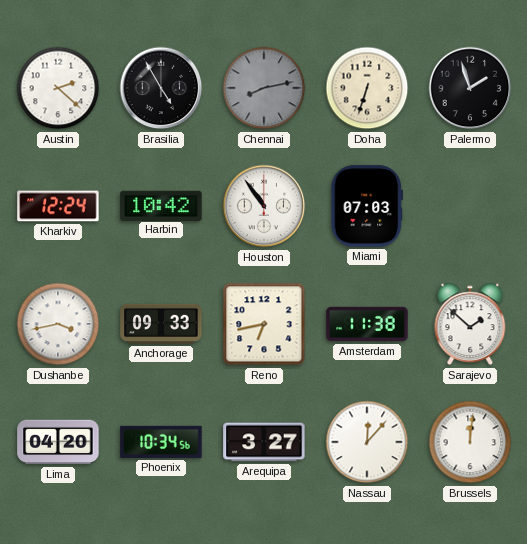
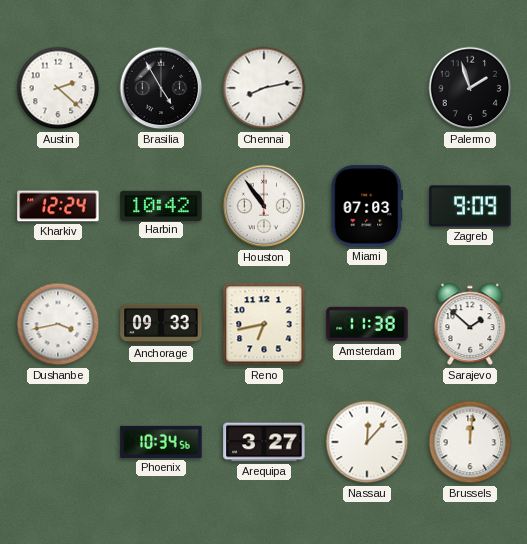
Chennai dial: grey -> white (264, 88)
Doha: 6:33 -> none (367, 88)
Zagreb: none -> 9:09 (470, 206)
Lima: 04:20 -> none (58, 442)
